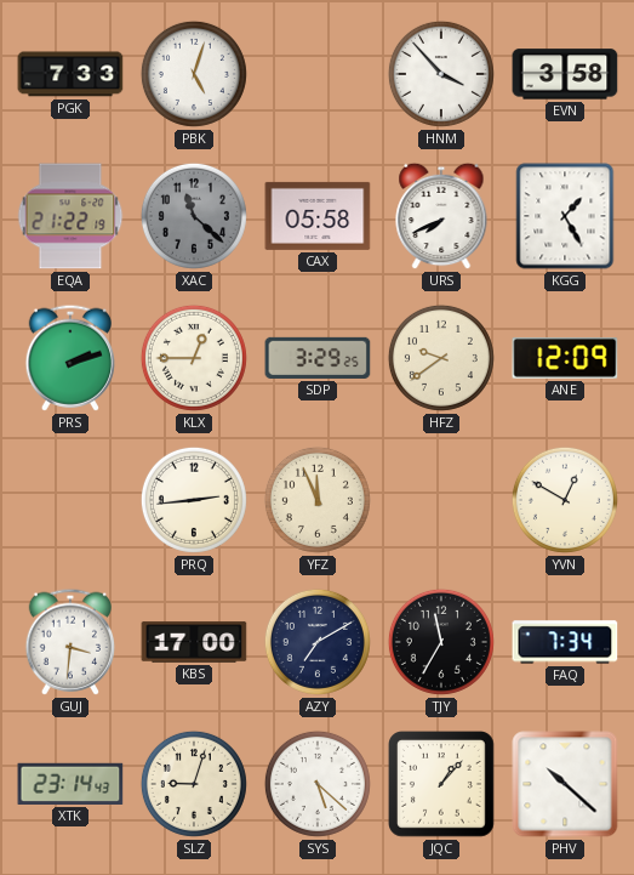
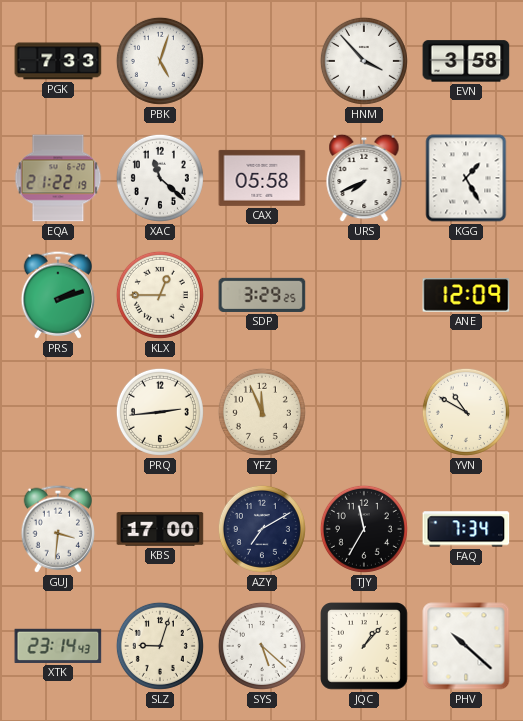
XAC dial: grey -> white (160, 178)
HFZ: 9:39 -> none (441, 358)
YVN: 12:50 -> 10:50 (466, 412)
